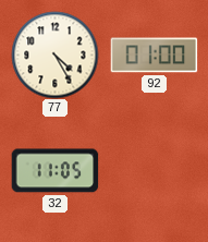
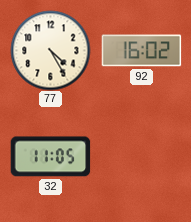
92: 01:00 -> 16:02 (141, 51)
